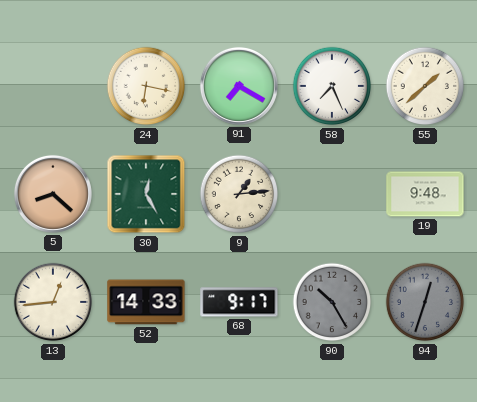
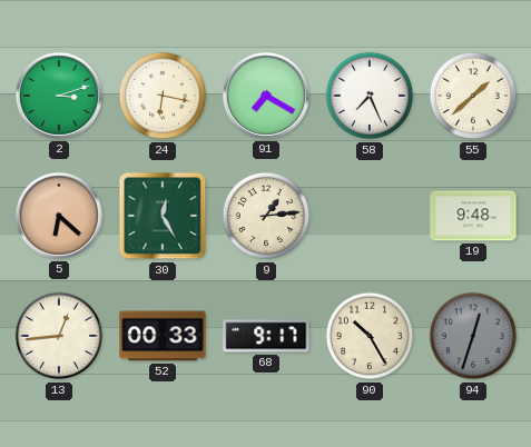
2: none -> 3:12 (59, 96)
5: 8:22 -> 6:22 (59, 216)
52: 14:33 -> 00:33 (163, 336)
90 dial: grey -> cream (370, 336)
